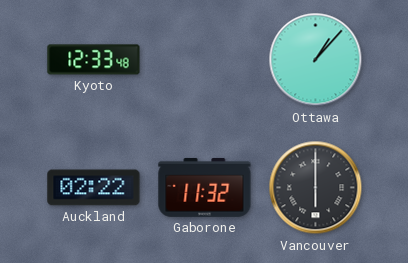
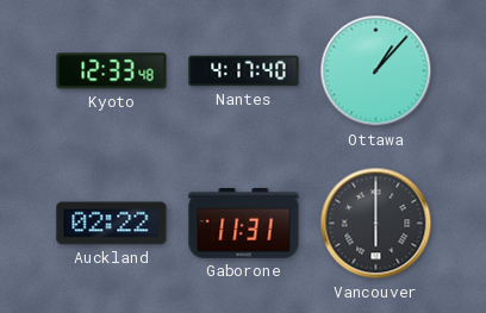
Nantes: none -> 4:17 (244, 71)
Gaborone: 11:32 -> 11:31 (244, 223)
